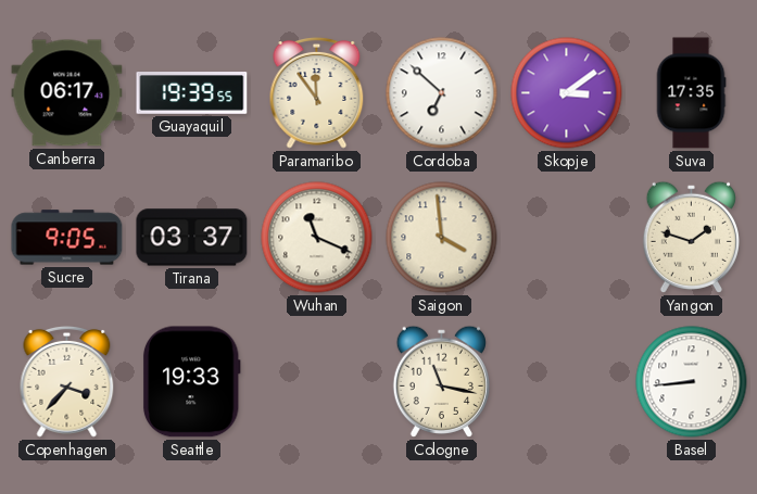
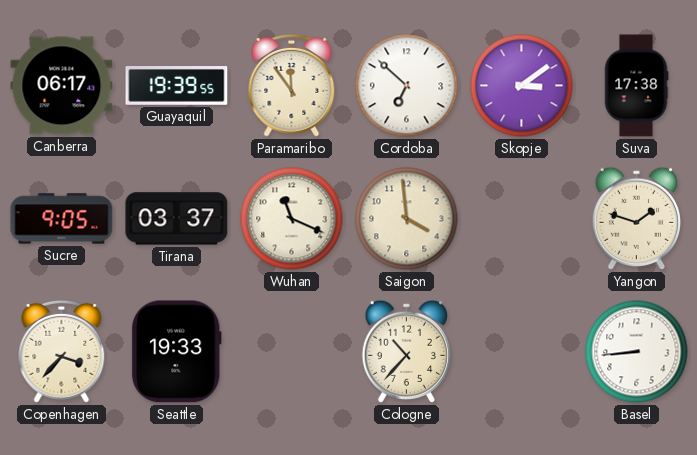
Suva: 17:35 -> 17:38 (636, 86)
Cologne: 11:17 -> 10:37 (406, 351)
